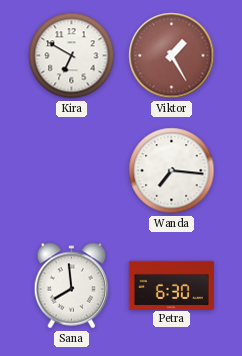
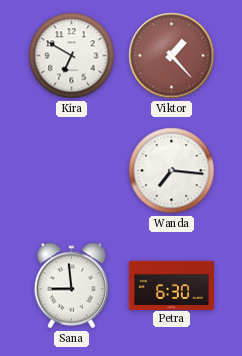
Viktor: 1:25 -> 1:23 (172, 56)
Sana: 7:59 -> 8:59 (72, 286)
